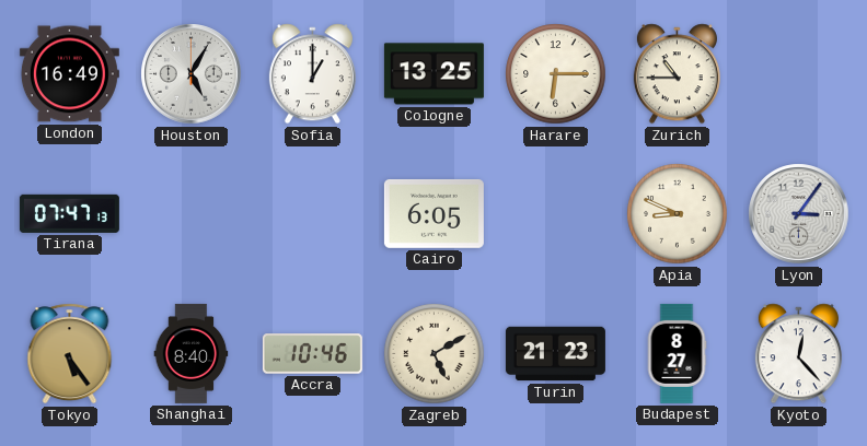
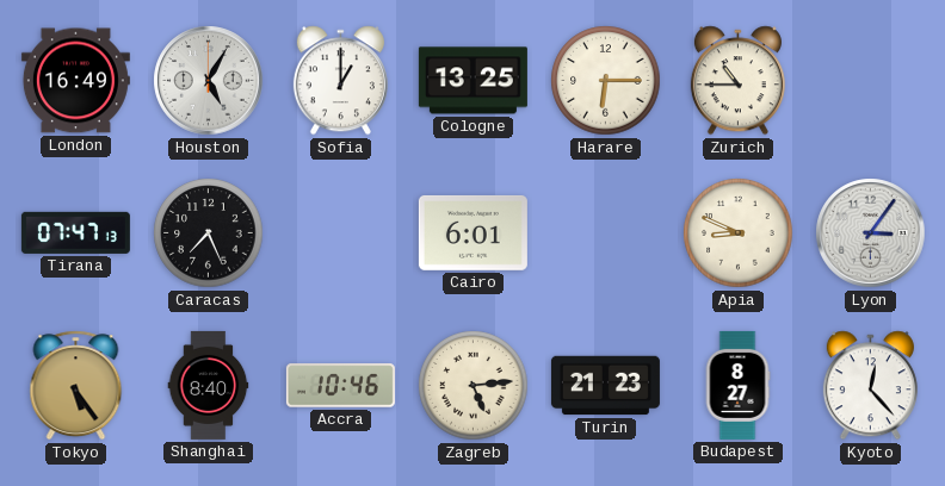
Caracas: none -> 7:26 (209, 233)
Cairo: 6:05 -> 6:01 (472, 232)
Zagreb: 5:10 -> 5:14 (474, 386)
